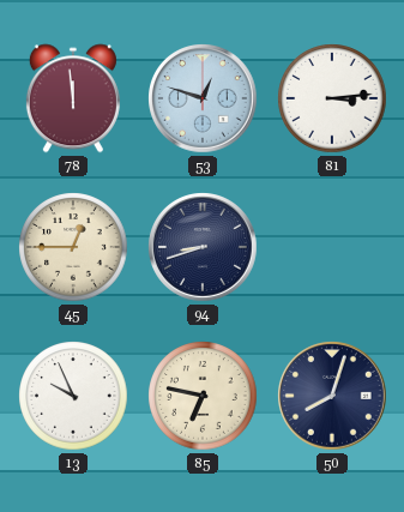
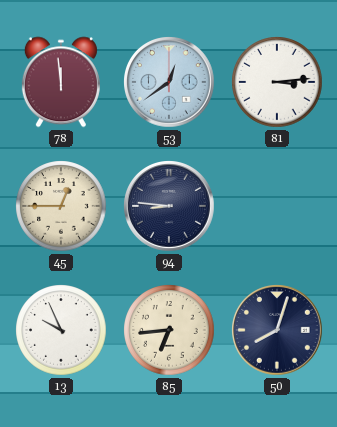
53: 12:48 -> 12:39 (169, 82)
94: 8:42 -> 8:46 (169, 206)
85: 6:47 -> 6:44 (169, 330)
